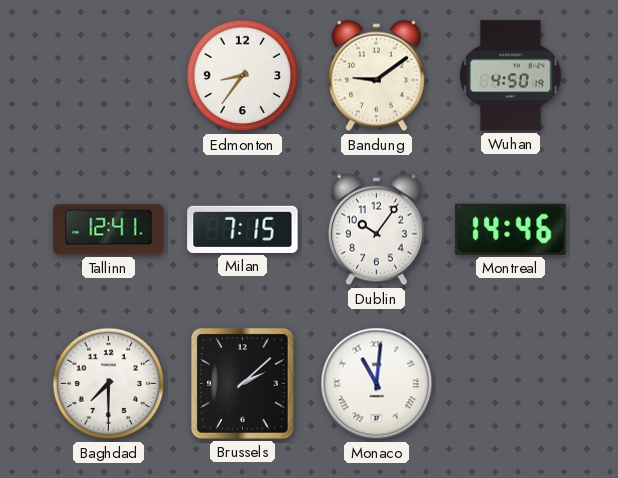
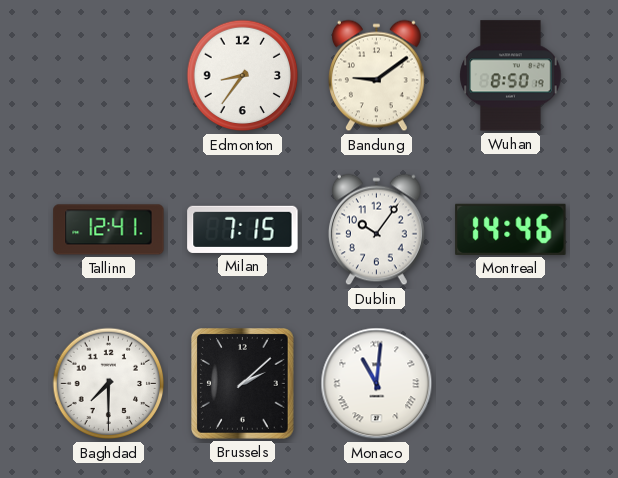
Wuhan: 4:50 -> 8:50 (511, 76)
